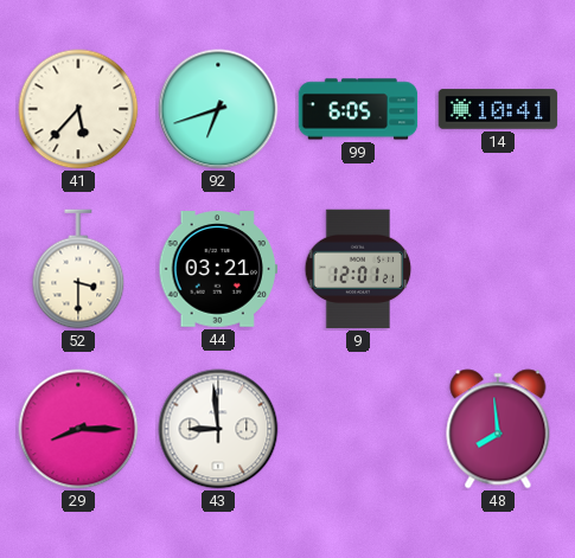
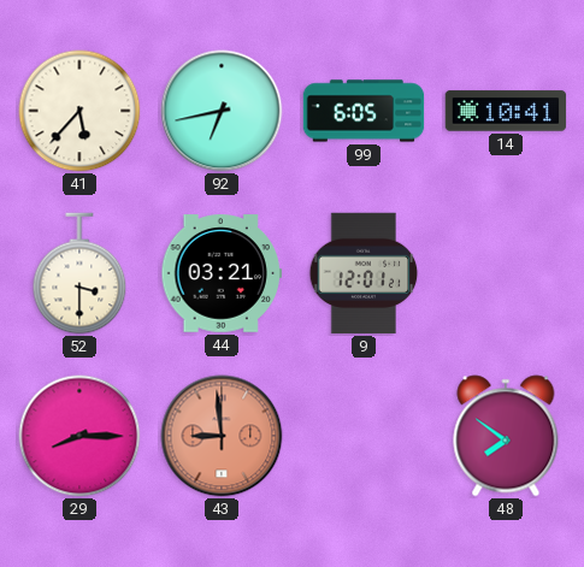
92: 6:42 -> 6:43 (222, 111)
43 dial: white -> salmon (222, 436)
48: 7:59 -> 7:51 (506, 436)
